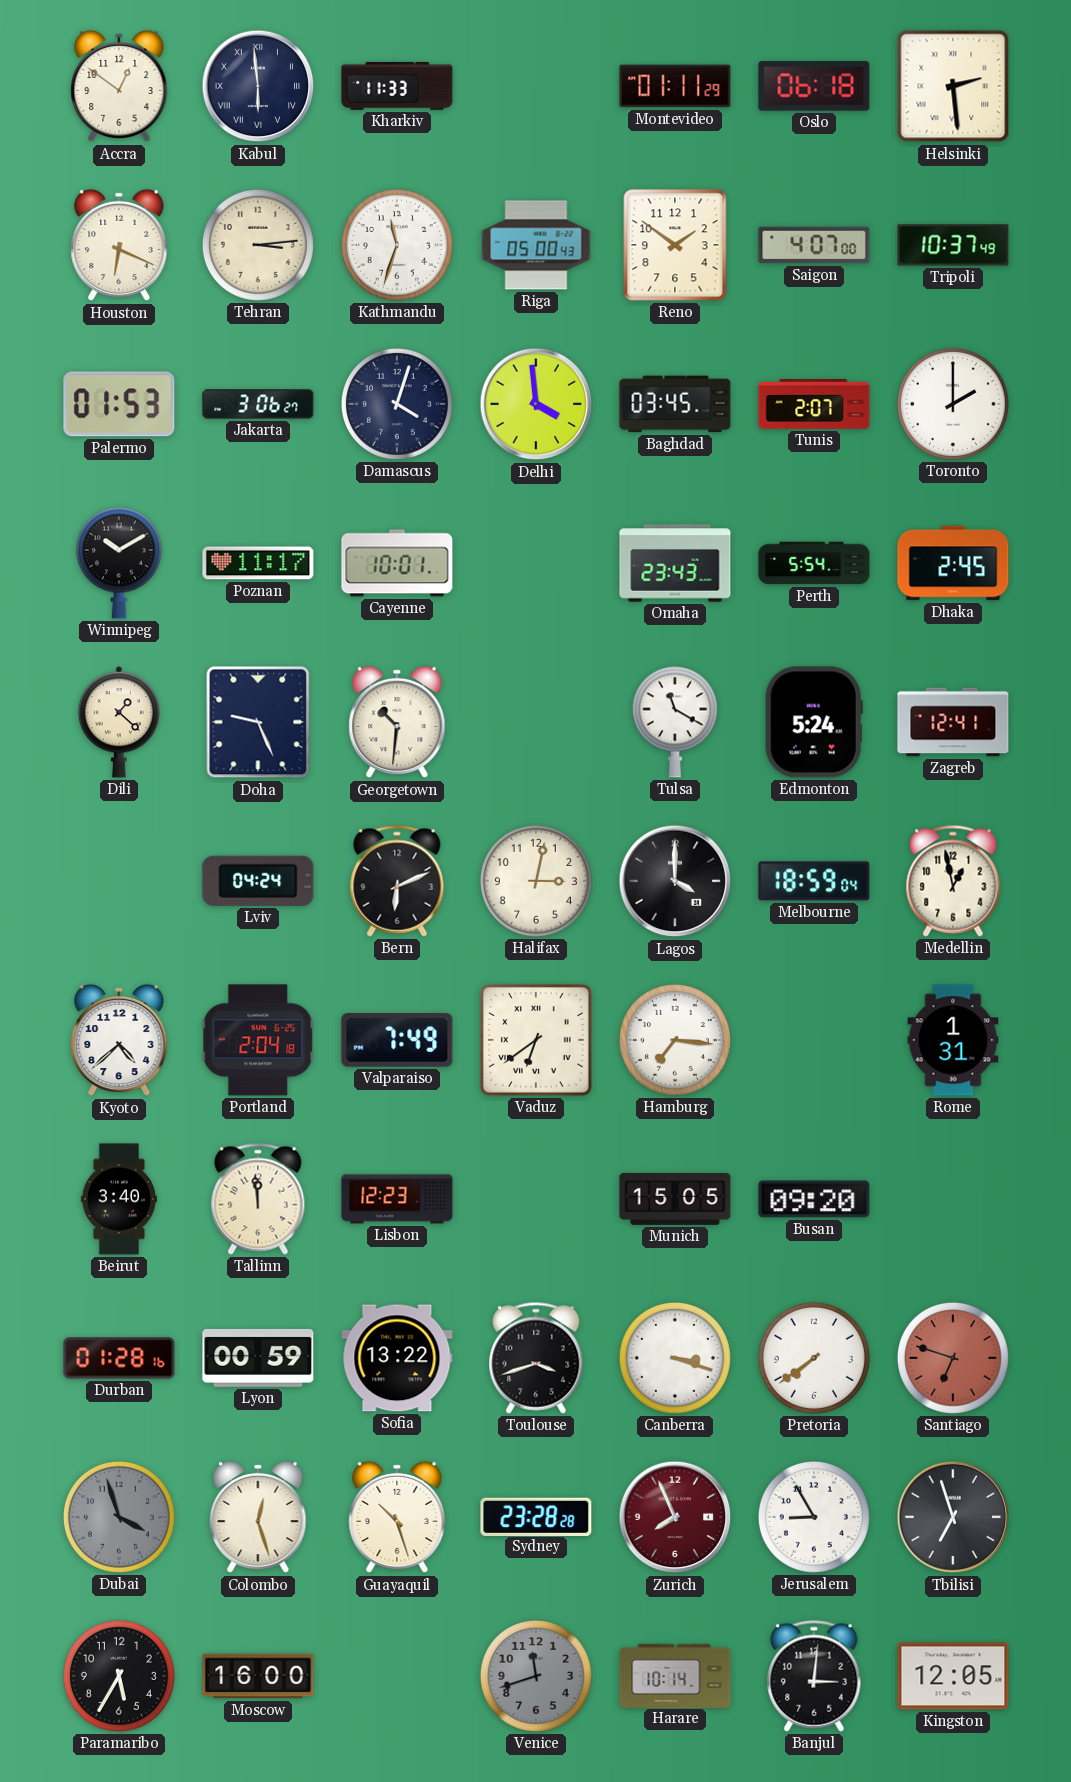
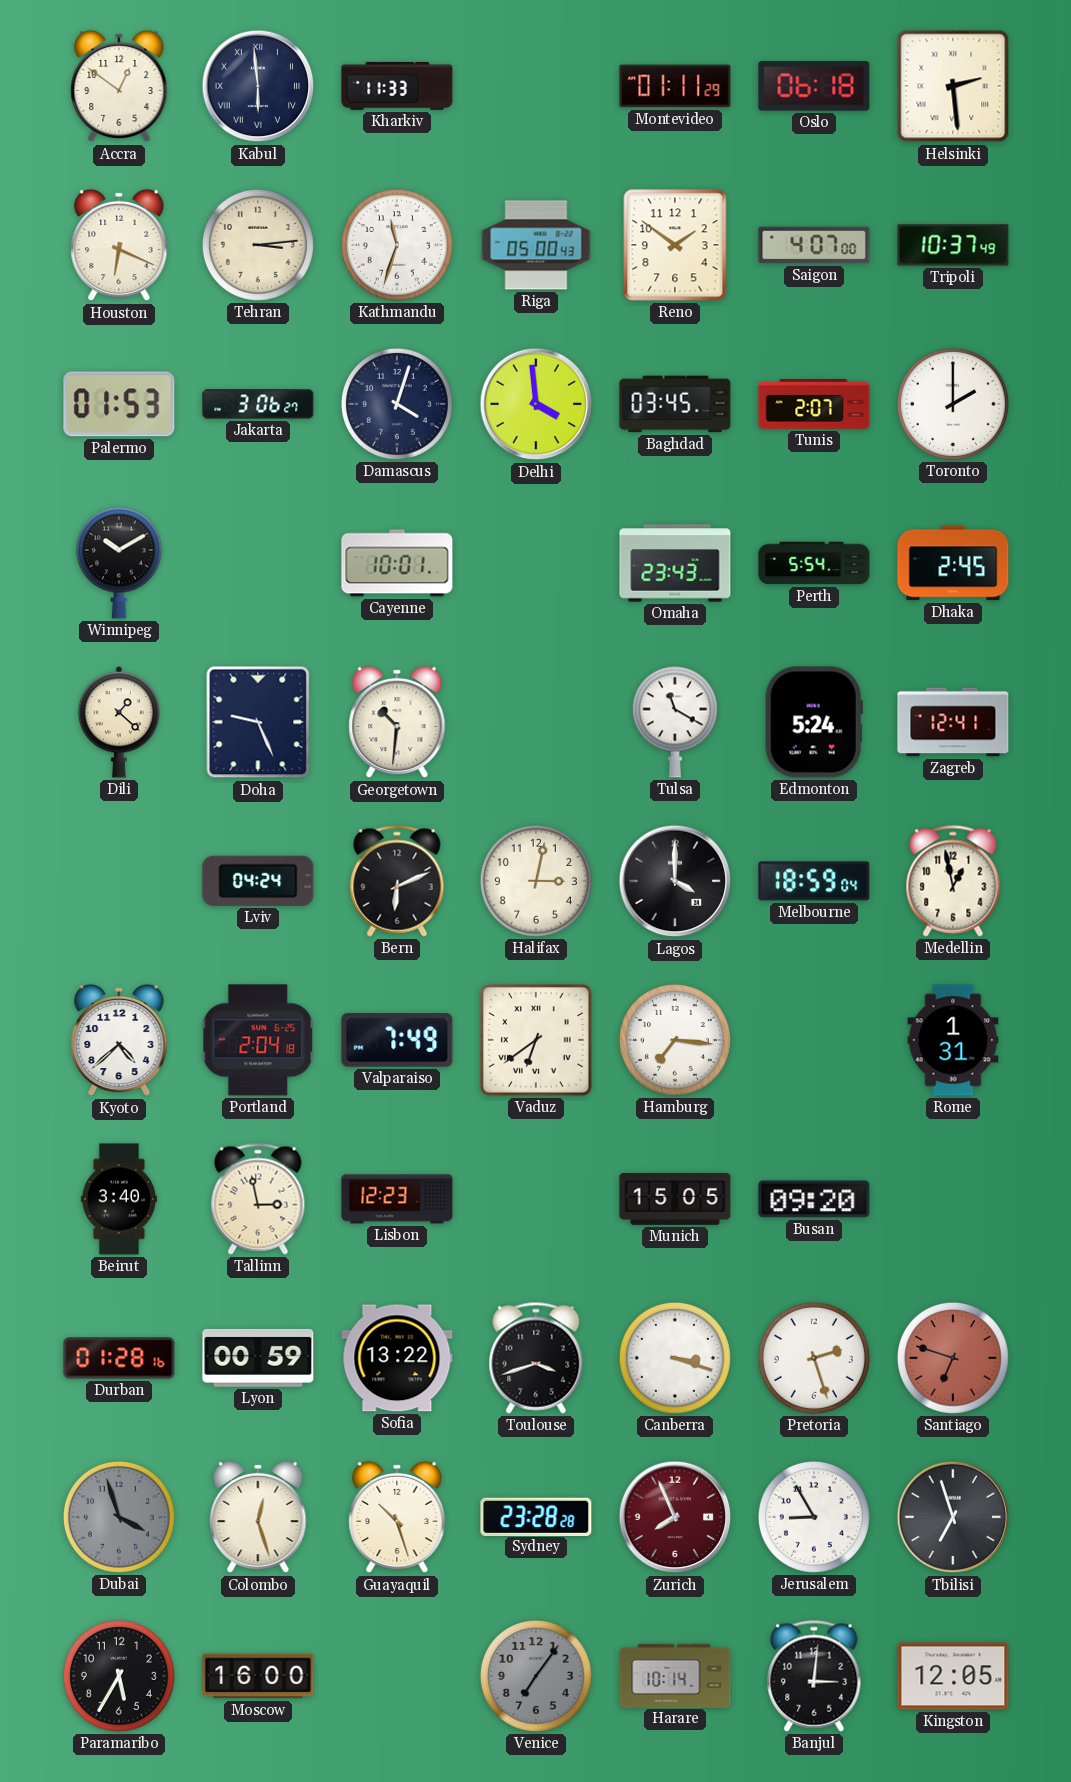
Poznan: 11:17 -> none (258, 563)
Tallinn: 11:59 -> 2:58 (258, 1199)
Pretoria: 7:39 -> 2:27 (814, 1358)
Venice: 11:42 -> 7:06 (536, 1676)
